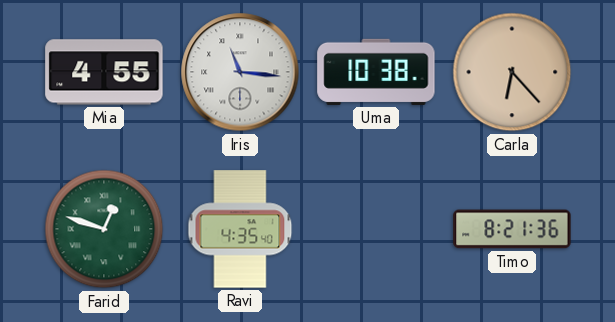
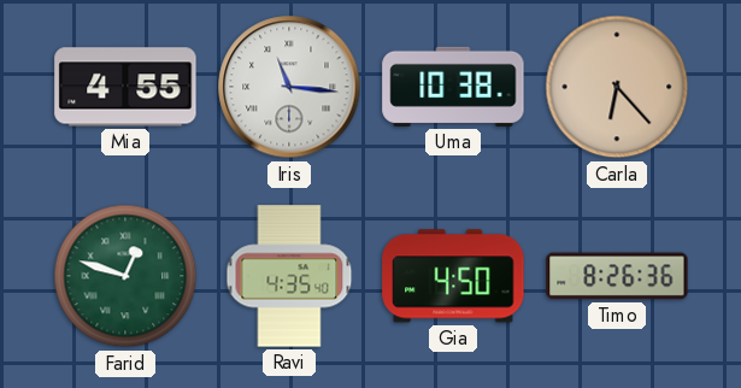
Gia: none -> 4:50 (453, 276)
Timo: 8:21 -> 8:26 (617, 276)
